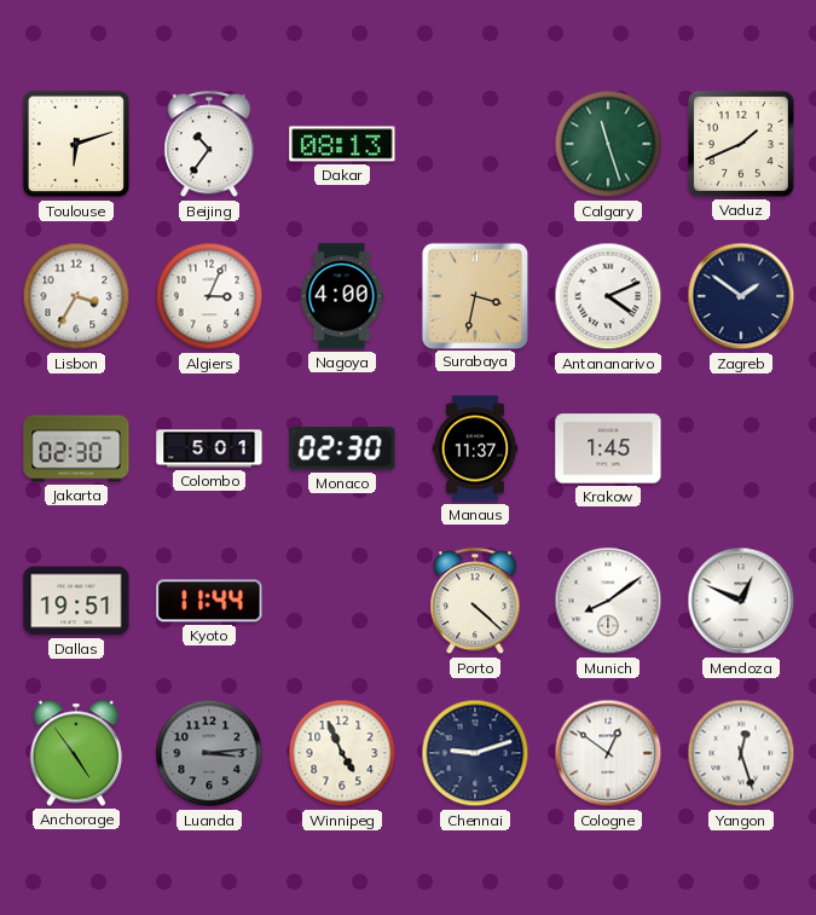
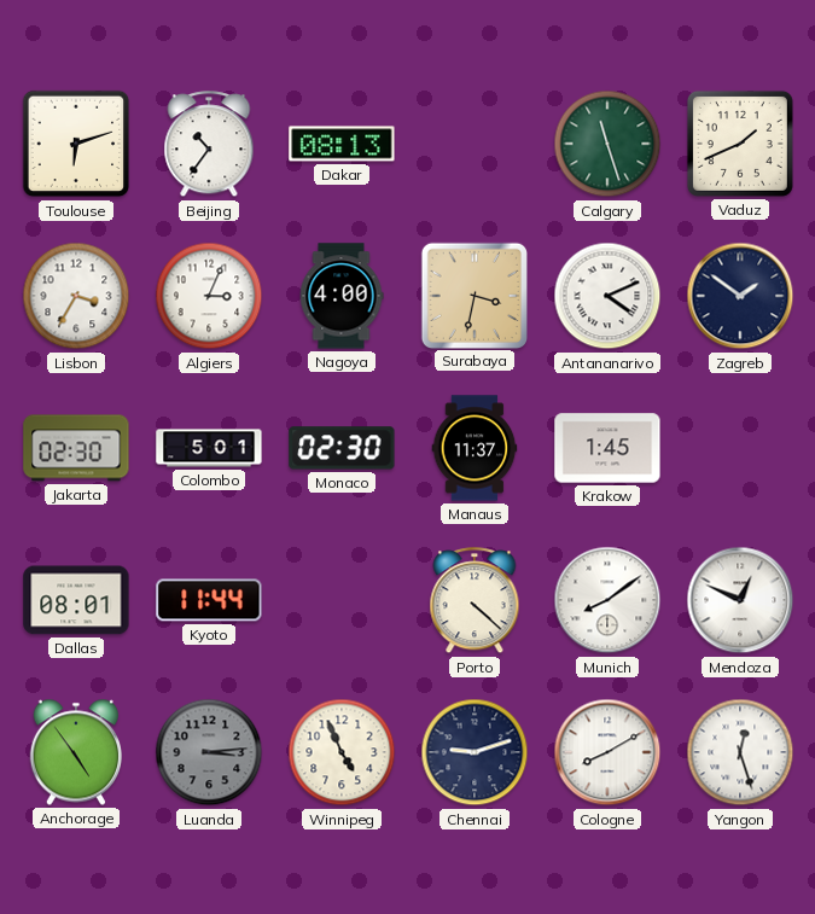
Dallas: 19:51 -> 08:01 (76, 600)
Cologne: 12:51 -> 8:10 (607, 752)
